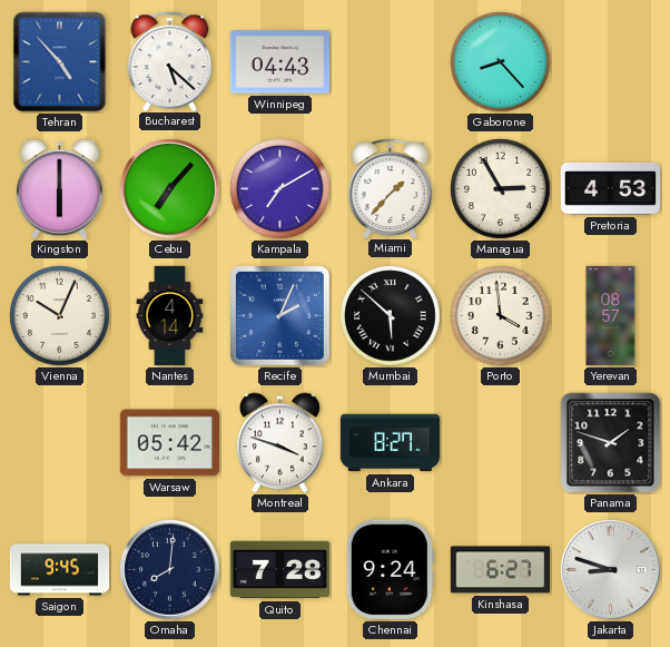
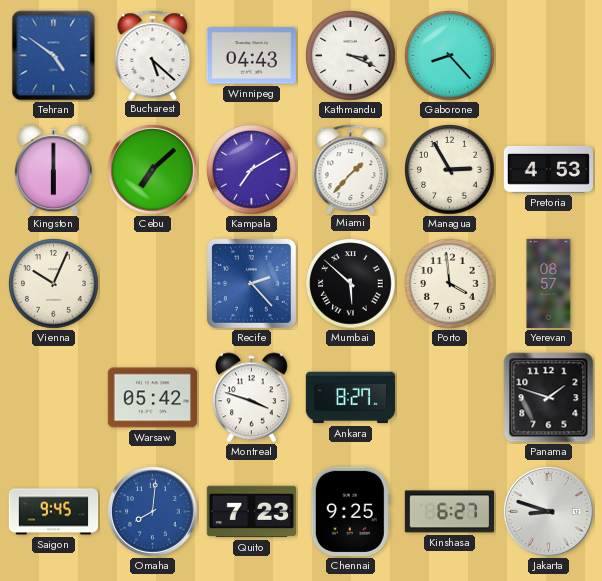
Tehran: 4:53 -> 4:51 (54, 56)
Kathmandu: none -> 3:19 (351, 56)
Cebu: 7:07 -> 7:08 (153, 170)
Nantes: 4:14 -> none (170, 316)
Recife: 2:04 -> 2:23 (251, 283)
Omaha dial: navy -> blue (153, 512)
Quito: 7:28 -> 7:23 (251, 512)
Chennai: 9:24 -> 9:25 (350, 511)
